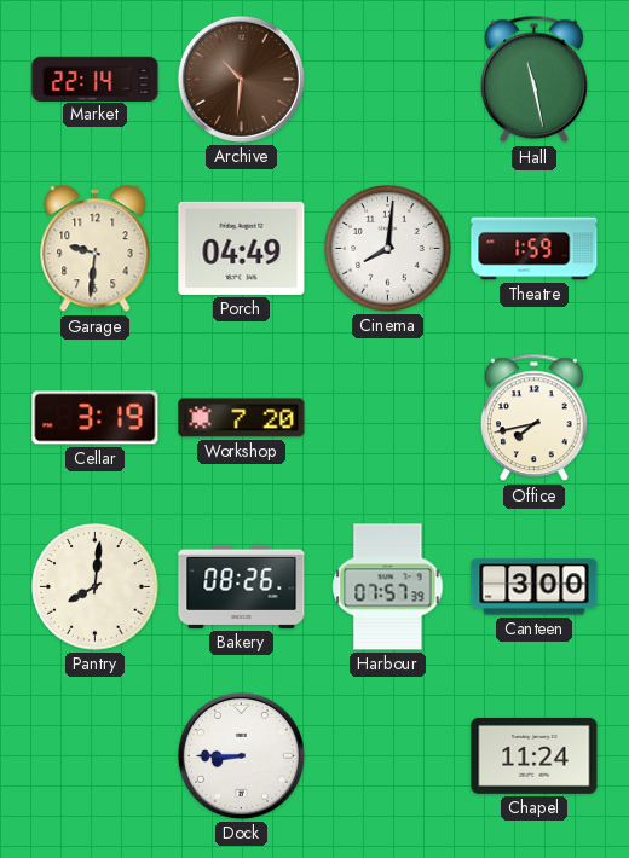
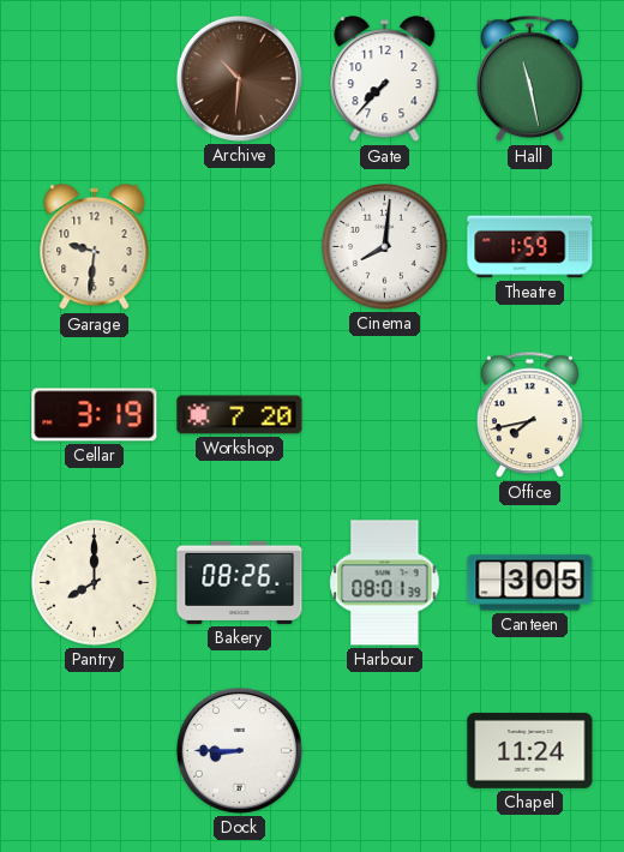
Market: 22:14 -> none (96, 79)
Gate: none -> 7:37 (385, 79)
Porch: 04:49 -> none (242, 248)
Pantry: 8:01 -> 8:00 (95, 583)
Harbour: 07:57 -> 08:01 (385, 583)
Canteen: 3:00 -> 3:05 (530, 583)
